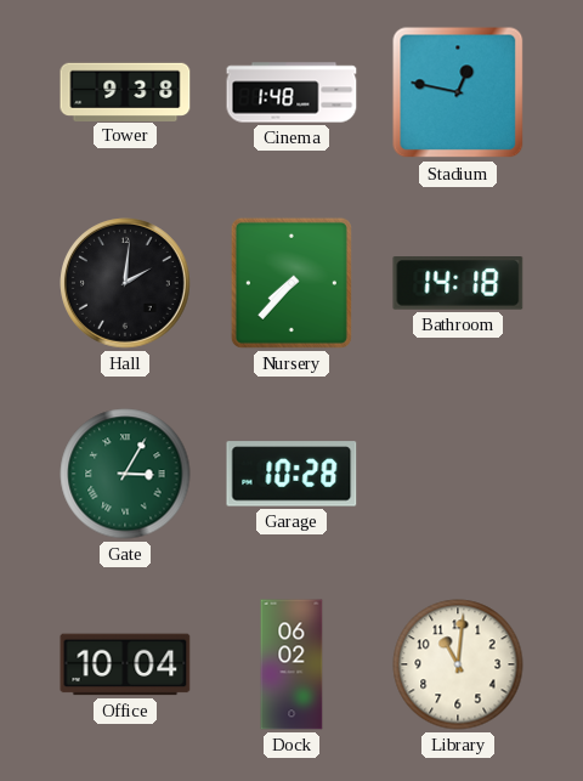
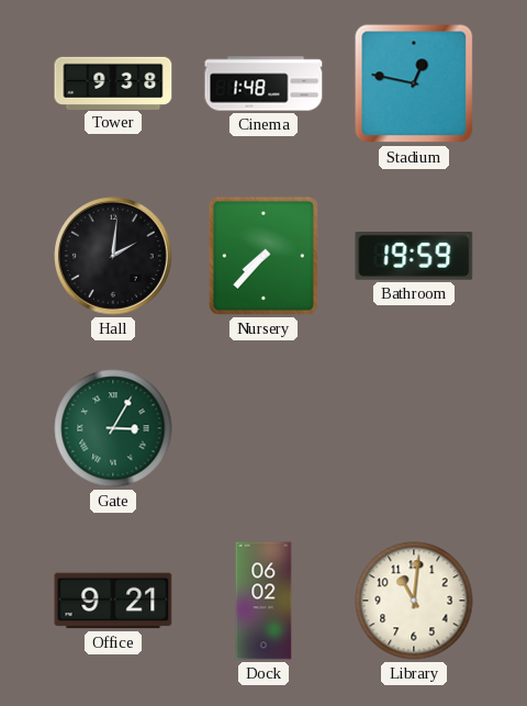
Bathroom: 14:18 -> 19:59 (414, 257)
Garage: 10:28 -> none (291, 474)
Office: 10:04 -> 9:21 (113, 601)
